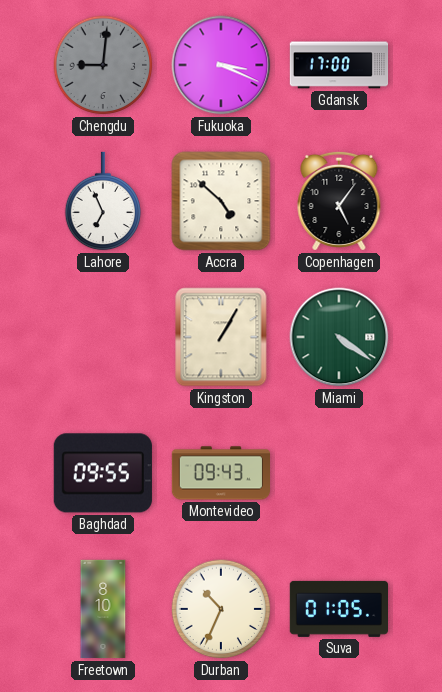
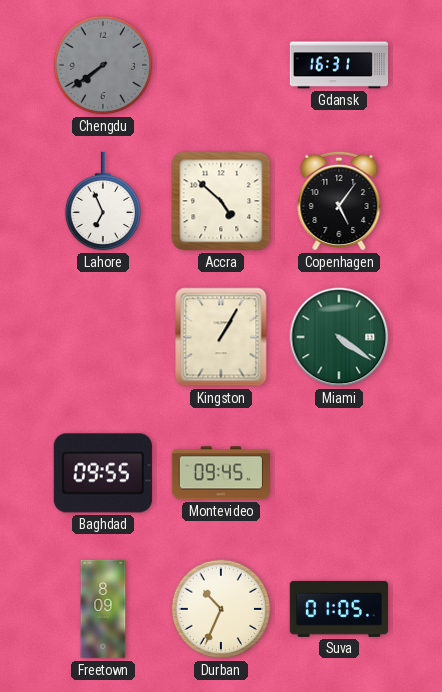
Chengdu: 9:01 -> 7:39 (103, 65)
Fukuoka: 3:19 -> none (221, 65)
Gdansk: 17:00 -> 16:31 (339, 65)
Montevideo: 09:43 -> 09:45 (220, 473)
Freetown: 8:10 -> 8:09 (103, 609)
